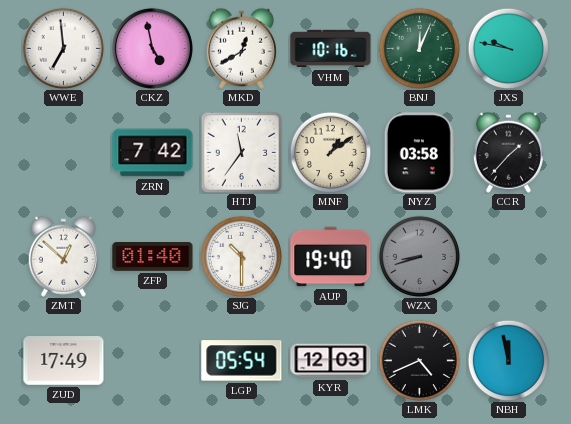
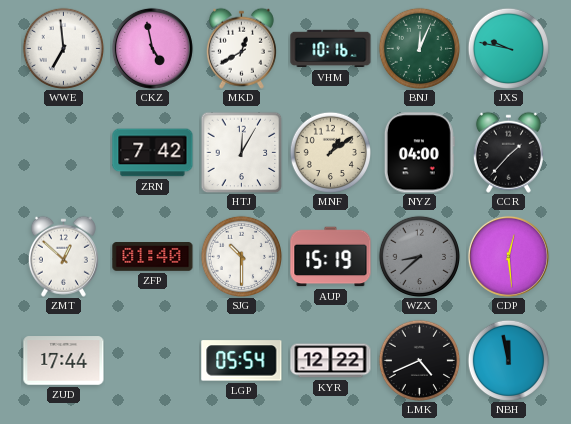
HTJ: 11:36 -> 12:05 (241, 152)
NYZ: 03:58 -> 04:00 (419, 153)
AUP: 19:40 -> 15:19 (331, 257)
WZX: 8:42 -> 8:38 (419, 256)
CDP: none -> 12:29 (508, 256)
ZUD: 17:49 -> 17:44 (64, 361)
KYR: 12:03 -> 12:22 (331, 361)
